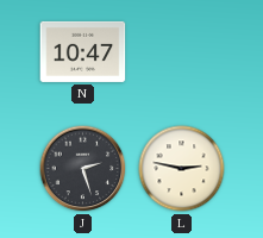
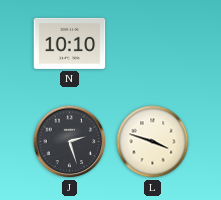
N: 10:47 -> 10:10 (70, 43)
L: 2:47 -> 3:48 (153, 142)
